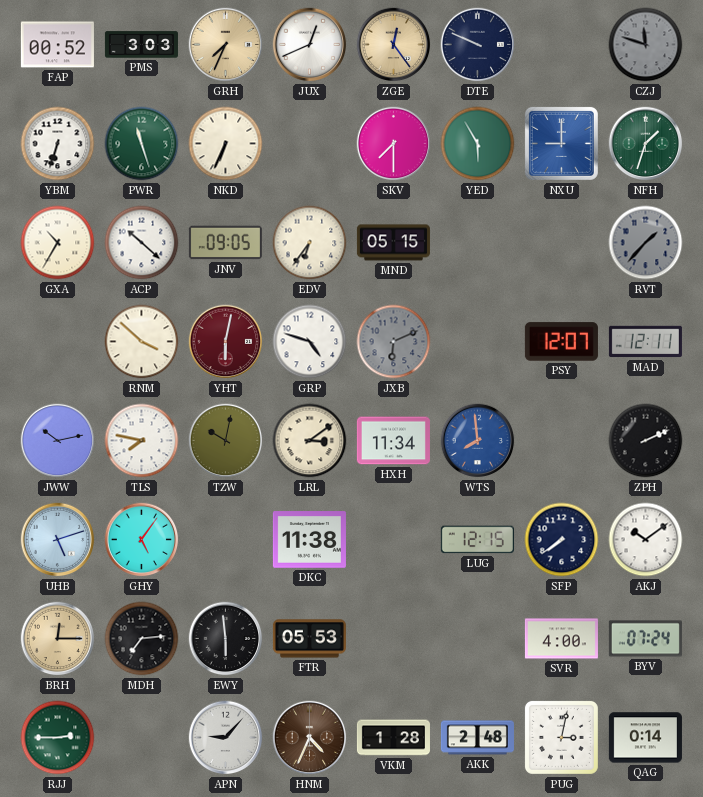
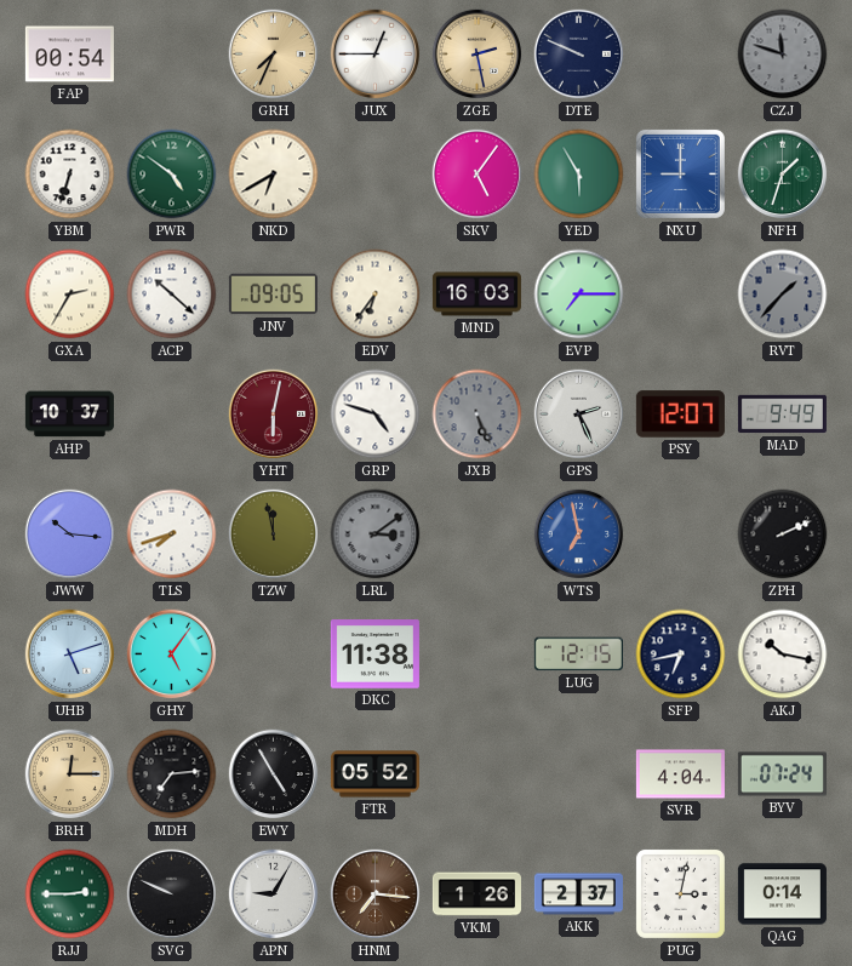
FAP: 00:52 -> 00:54 (69, 55)
PMS: 3:03 -> none (141, 45)
JUX: 12:41 -> 12:45 (376, 55)
ZGE: 12:24 -> 2:28 (478, 55)
PWR: 11:27 -> 4:51 (172, 175)
NKD: 6:34 -> 6:40 (274, 175)
SKV: 7:30 -> 5:06 (478, 175)
GXA: 10:35 -> 2:35 (70, 295)
MND: 05:15 -> 16:03 (476, 295)
EVP: none -> 7:15 (579, 295)
AHP: none -> 10:37 (69, 415)
RNM: 3:52 -> none (142, 342)
JXB: 6:11 -> 5:26 (478, 415)
GPS: none -> 2:26 (579, 415)
MAD: 12:11 -> 9:49 (782, 415)
JWW: 10:13 -> 10:16 (70, 535)
TLS: 7:47 -> 7:42 (172, 535)
TZW: 10:02 -> 11:58 (274, 535)
LRL dial: cream -> grey (376, 535)
HXH: 11:34 -> none (393, 441)
WTS: 7:59 -> 6:58 (579, 535)
SFP: 7:39 -> 6:43 (681, 655)
AKJ: 10:09 -> 10:17 (783, 655)
EWY: 5:59 -> 4:55 (274, 774)
FTR: 05:53 -> 05:52 (374, 774)
SVR: 4:00 -> 4:04 (680, 774)
SVG: none -> 9:49 (172, 894)
APN: 9:07 -> 9:05 (274, 894)
HNM: 4:34 -> 7:16 (376, 894)
VKM: 1:28 -> 1:26 (476, 894)
AKK: 2:48 -> 2:37 (578, 894)
